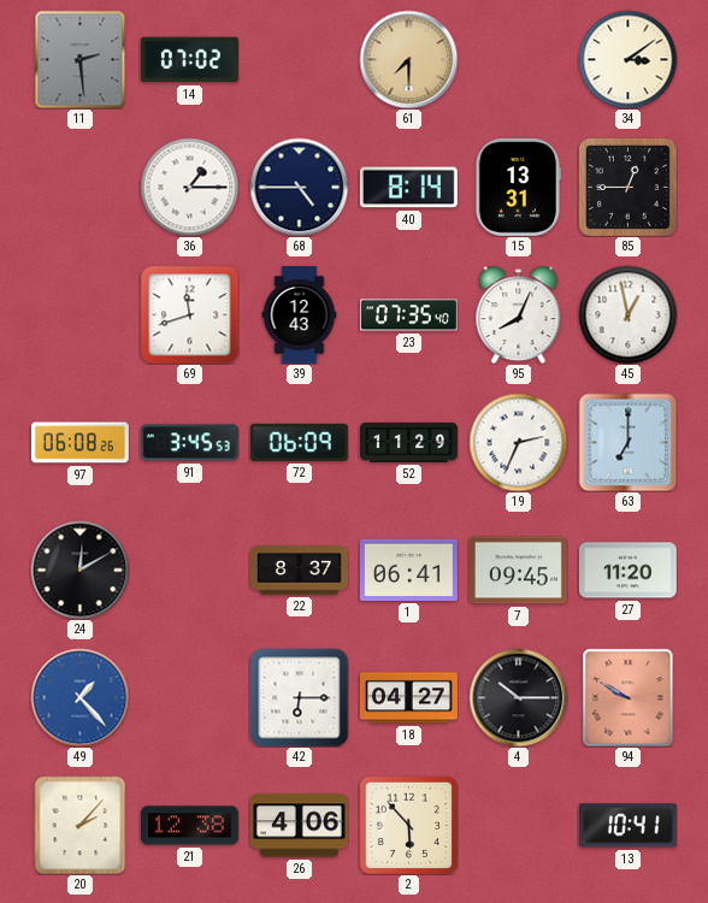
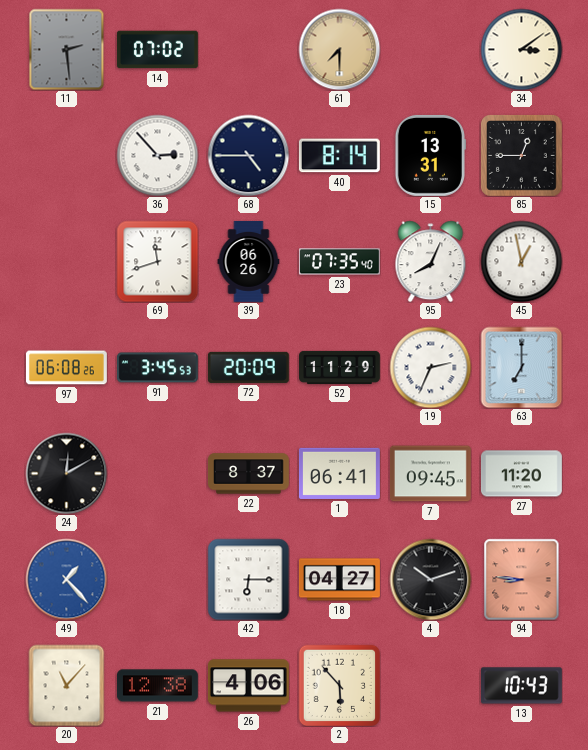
36: 1:15 -> 2:53 (157, 155)
39: 12:43 -> 06:26 (249, 261)
72: 06:09 -> 20:09 (248, 367)
4: 10:15 -> 10:12 (430, 579)
94: 9:50 -> 8:46 (522, 579)
20: 2:07 -> 11:07 (67, 685)
13: 10:41 -> 10:43 (521, 686)
